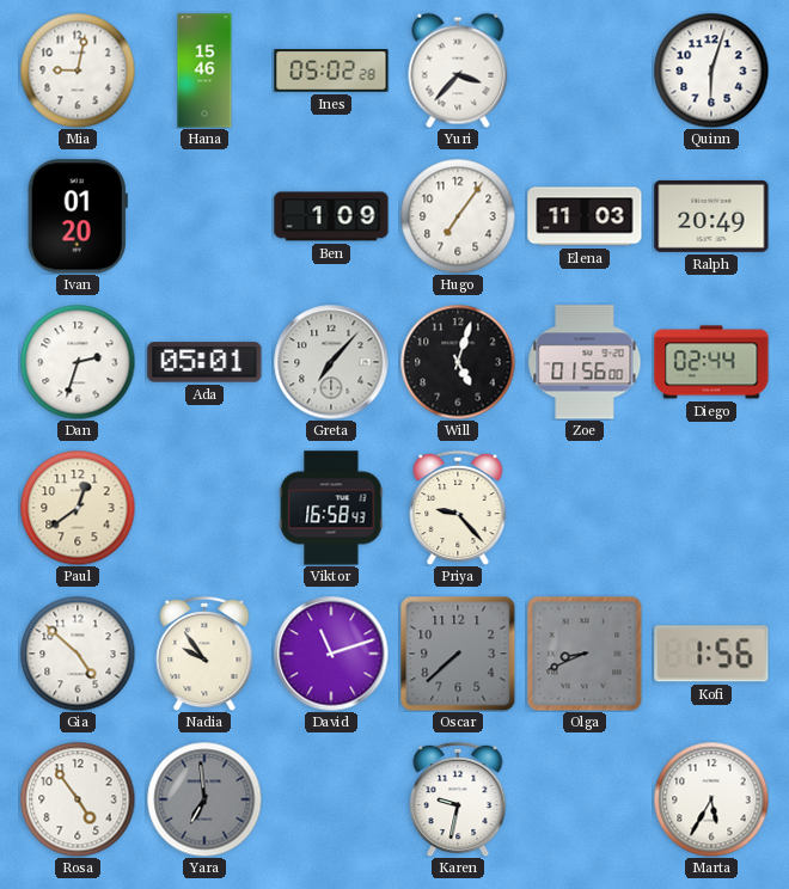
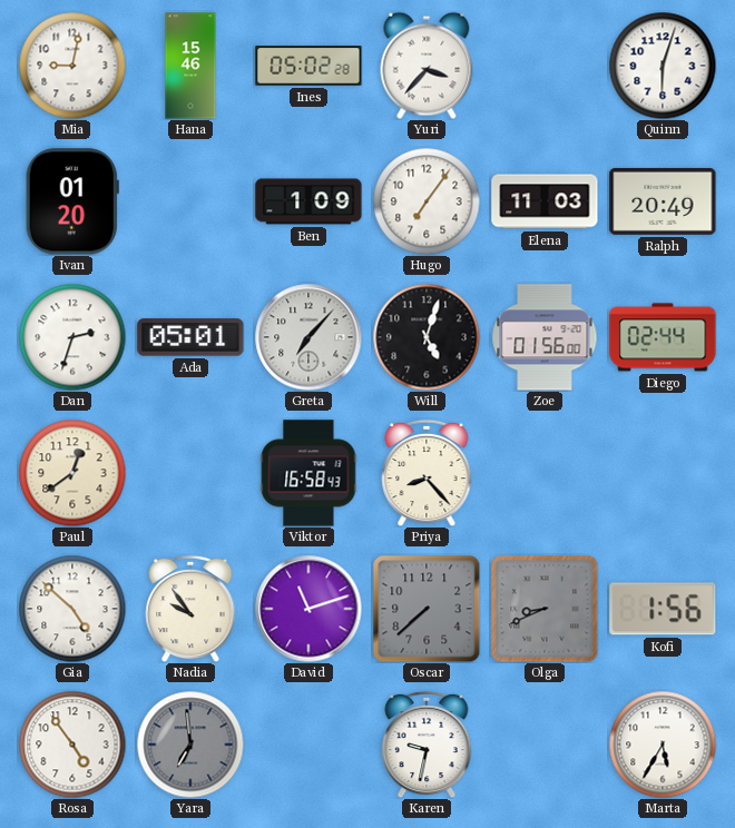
Priya: 9:23 -> 8:23 (427, 473)
